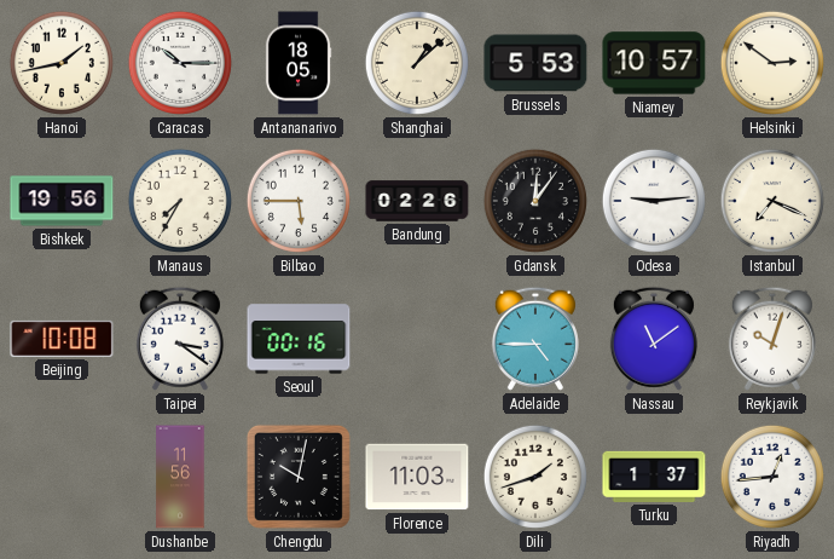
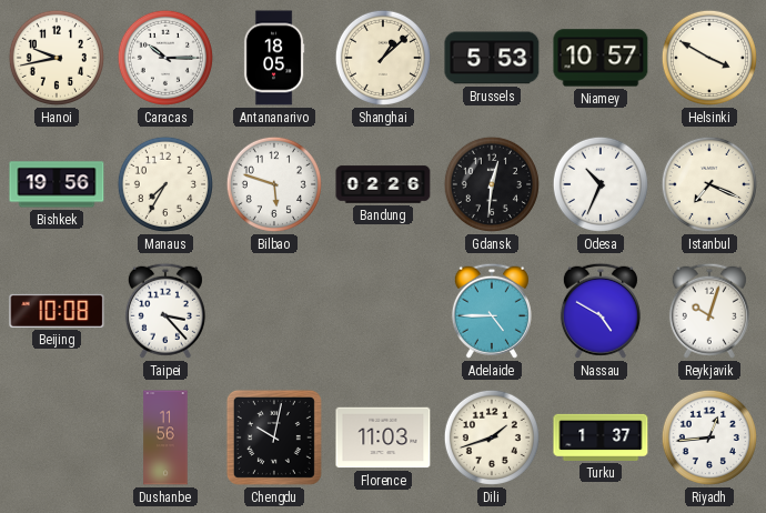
Hanoi: 1:43 -> 9:43 (57, 58)
Helsinki: 2:51 -> 3:50 (709, 58)
Bilbao: 5:45 -> 5:48 (274, 184)
Gdansk: 12:06 -> 12:31 (492, 184)
Odesa: 9:14 -> 10:34 (601, 184)
Taipei: 3:21 -> 3:23 (165, 311)
Seoul: 00:16 -> none (299, 339)
Nassau: 11:09 -> 4:50 (601, 311)
